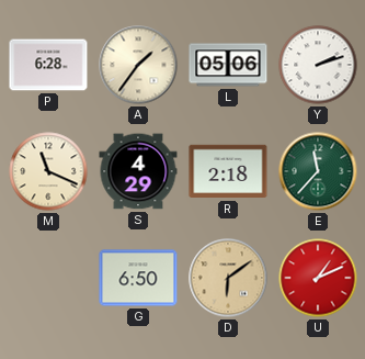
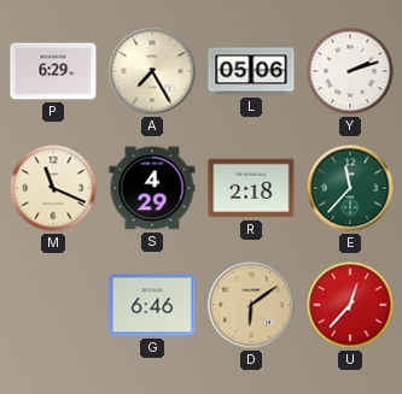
P: 6:28 -> 6:29 (53, 71)
A: 1:36 -> 7:25 (152, 71)
G: 6:50 -> 6:46 (152, 305)
U: 1:11 -> 12:37 (350, 305)
